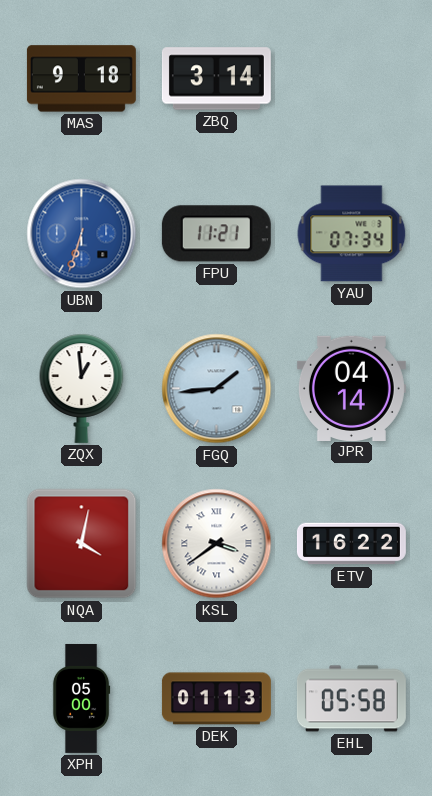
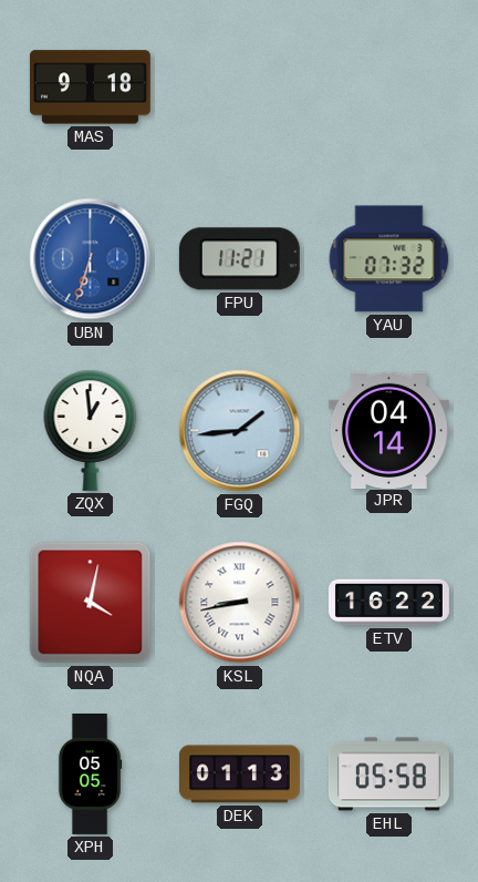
ZBQ: 3:14 -> none (216, 79)
YAU: 07:34 -> 07:32 (389, 259)
KSL: 3:39 -> 8:43 (240, 603)
XPH: 05:00 -> 05:05 (90, 773)
